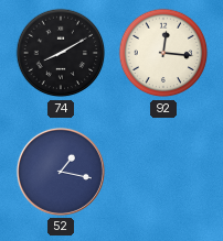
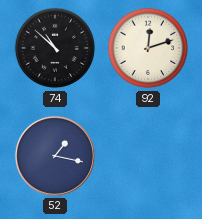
74: 8:10 -> 10:52 (55, 48)
92: 12:16 -> 12:12 (148, 48)
